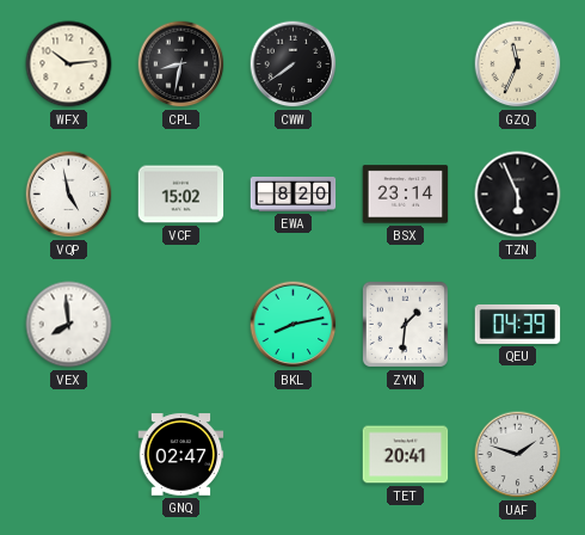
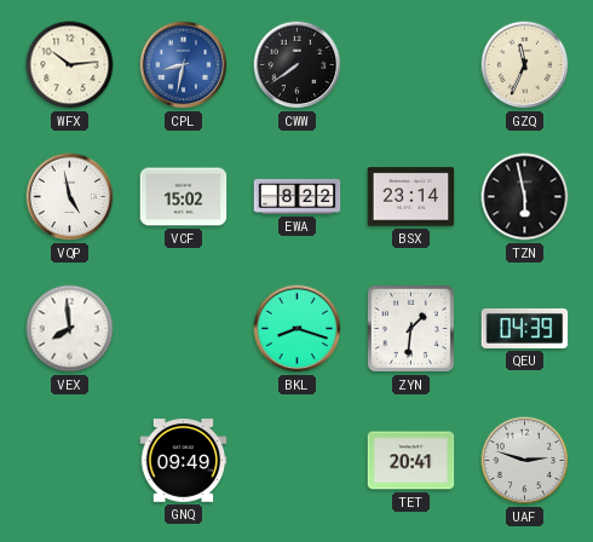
CPL dial: black -> blue (184, 65)
EWA: 8:20 -> 8:22 (298, 196)
TZN: 5:56 -> 5:58 (525, 197)
BKL: 8:13 -> 8:18 (298, 329)
GNQ: 02:47 -> 09:49 (184, 461)
UAF: 1:48 -> 2:48 (525, 461)
